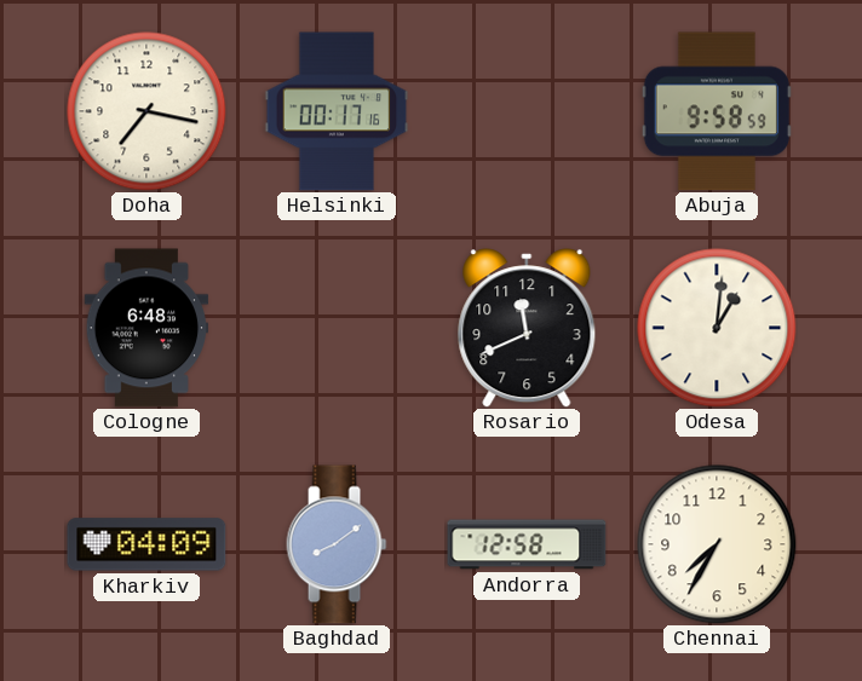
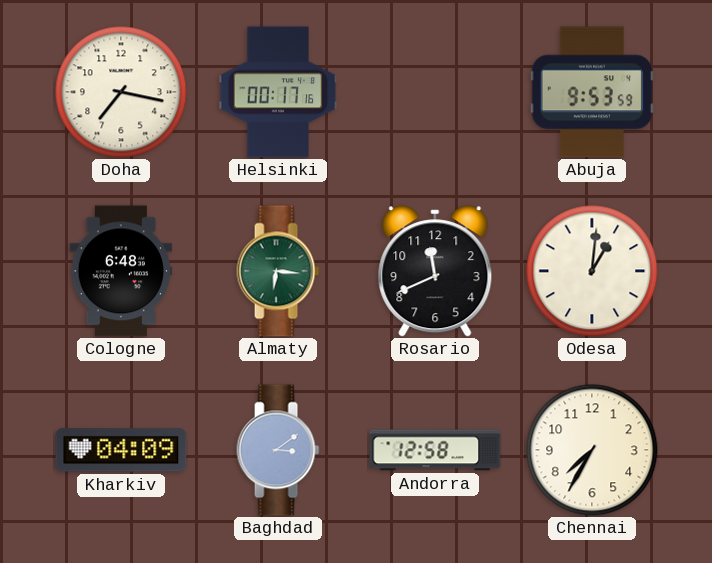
Abuja: 9:58 -> 9:53 (592, 92)
Almaty: none -> 6:16 (278, 271)
Baghdad: 8:09 -> 3:09 (278, 450)
